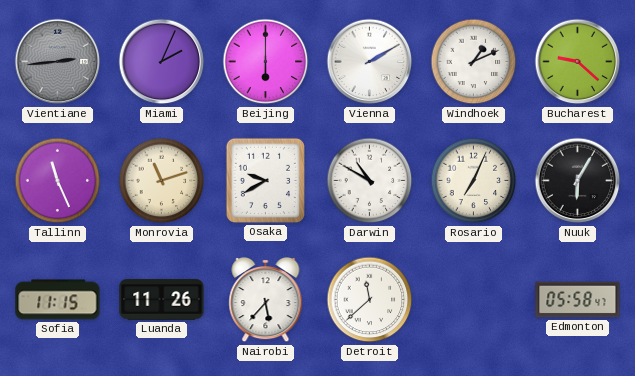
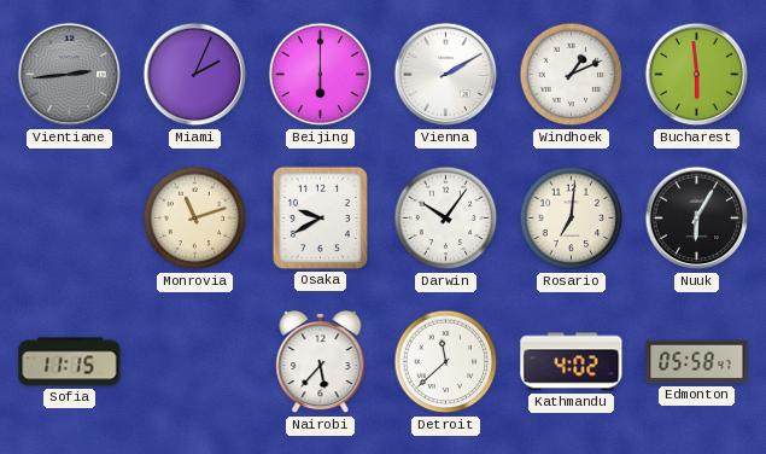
Bucharest: 9:22 -> 5:59 (697, 75)
Tallinn: 11:26 -> none (58, 181)
Darwin: 10:50 -> 10:06 (446, 219)
Rosario: 7:04 -> 7:01 (572, 219)
Luanda: 11:26 -> none (162, 300)
Kathmandu: none -> 4:02 (572, 362)
